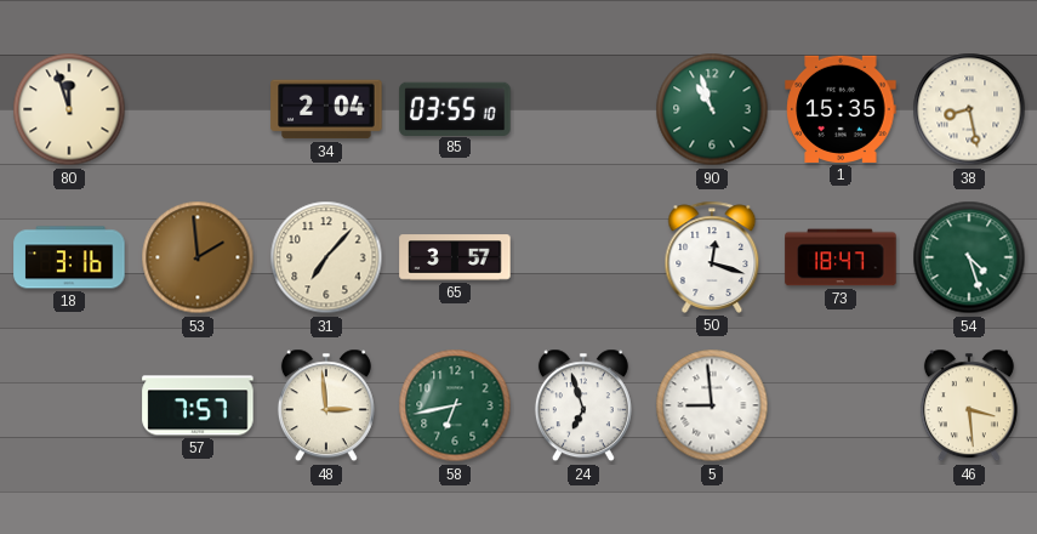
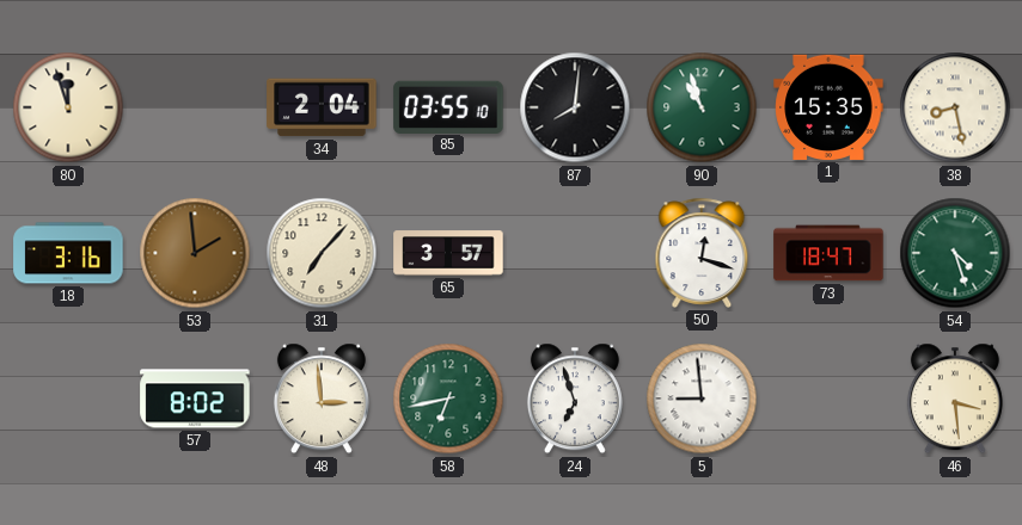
87: none -> 8:01 (575, 107)
57: 7:57 -> 8:02 (195, 399)
